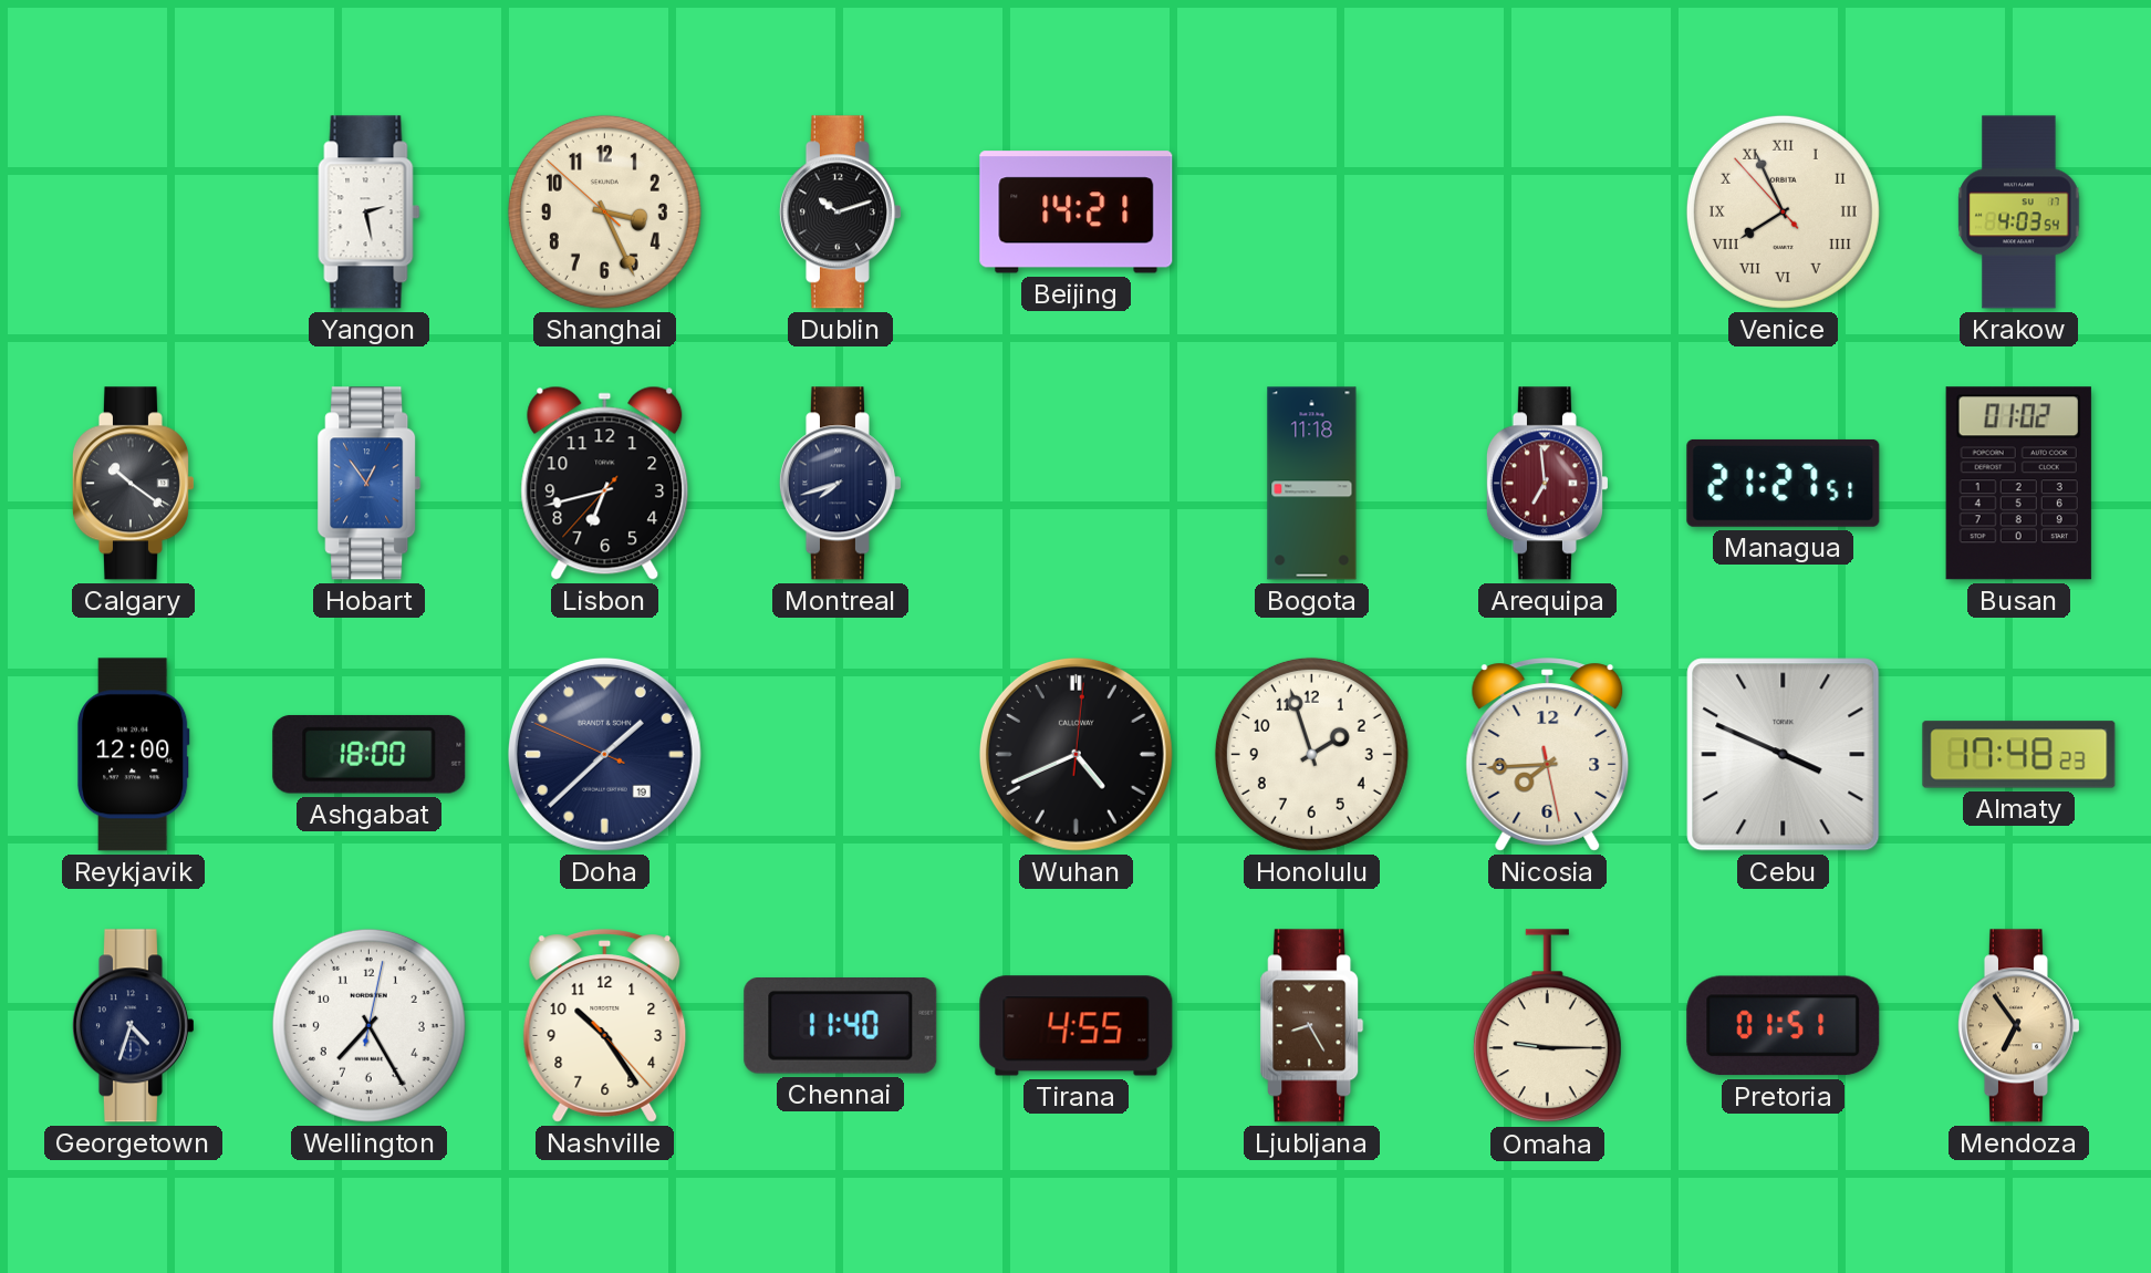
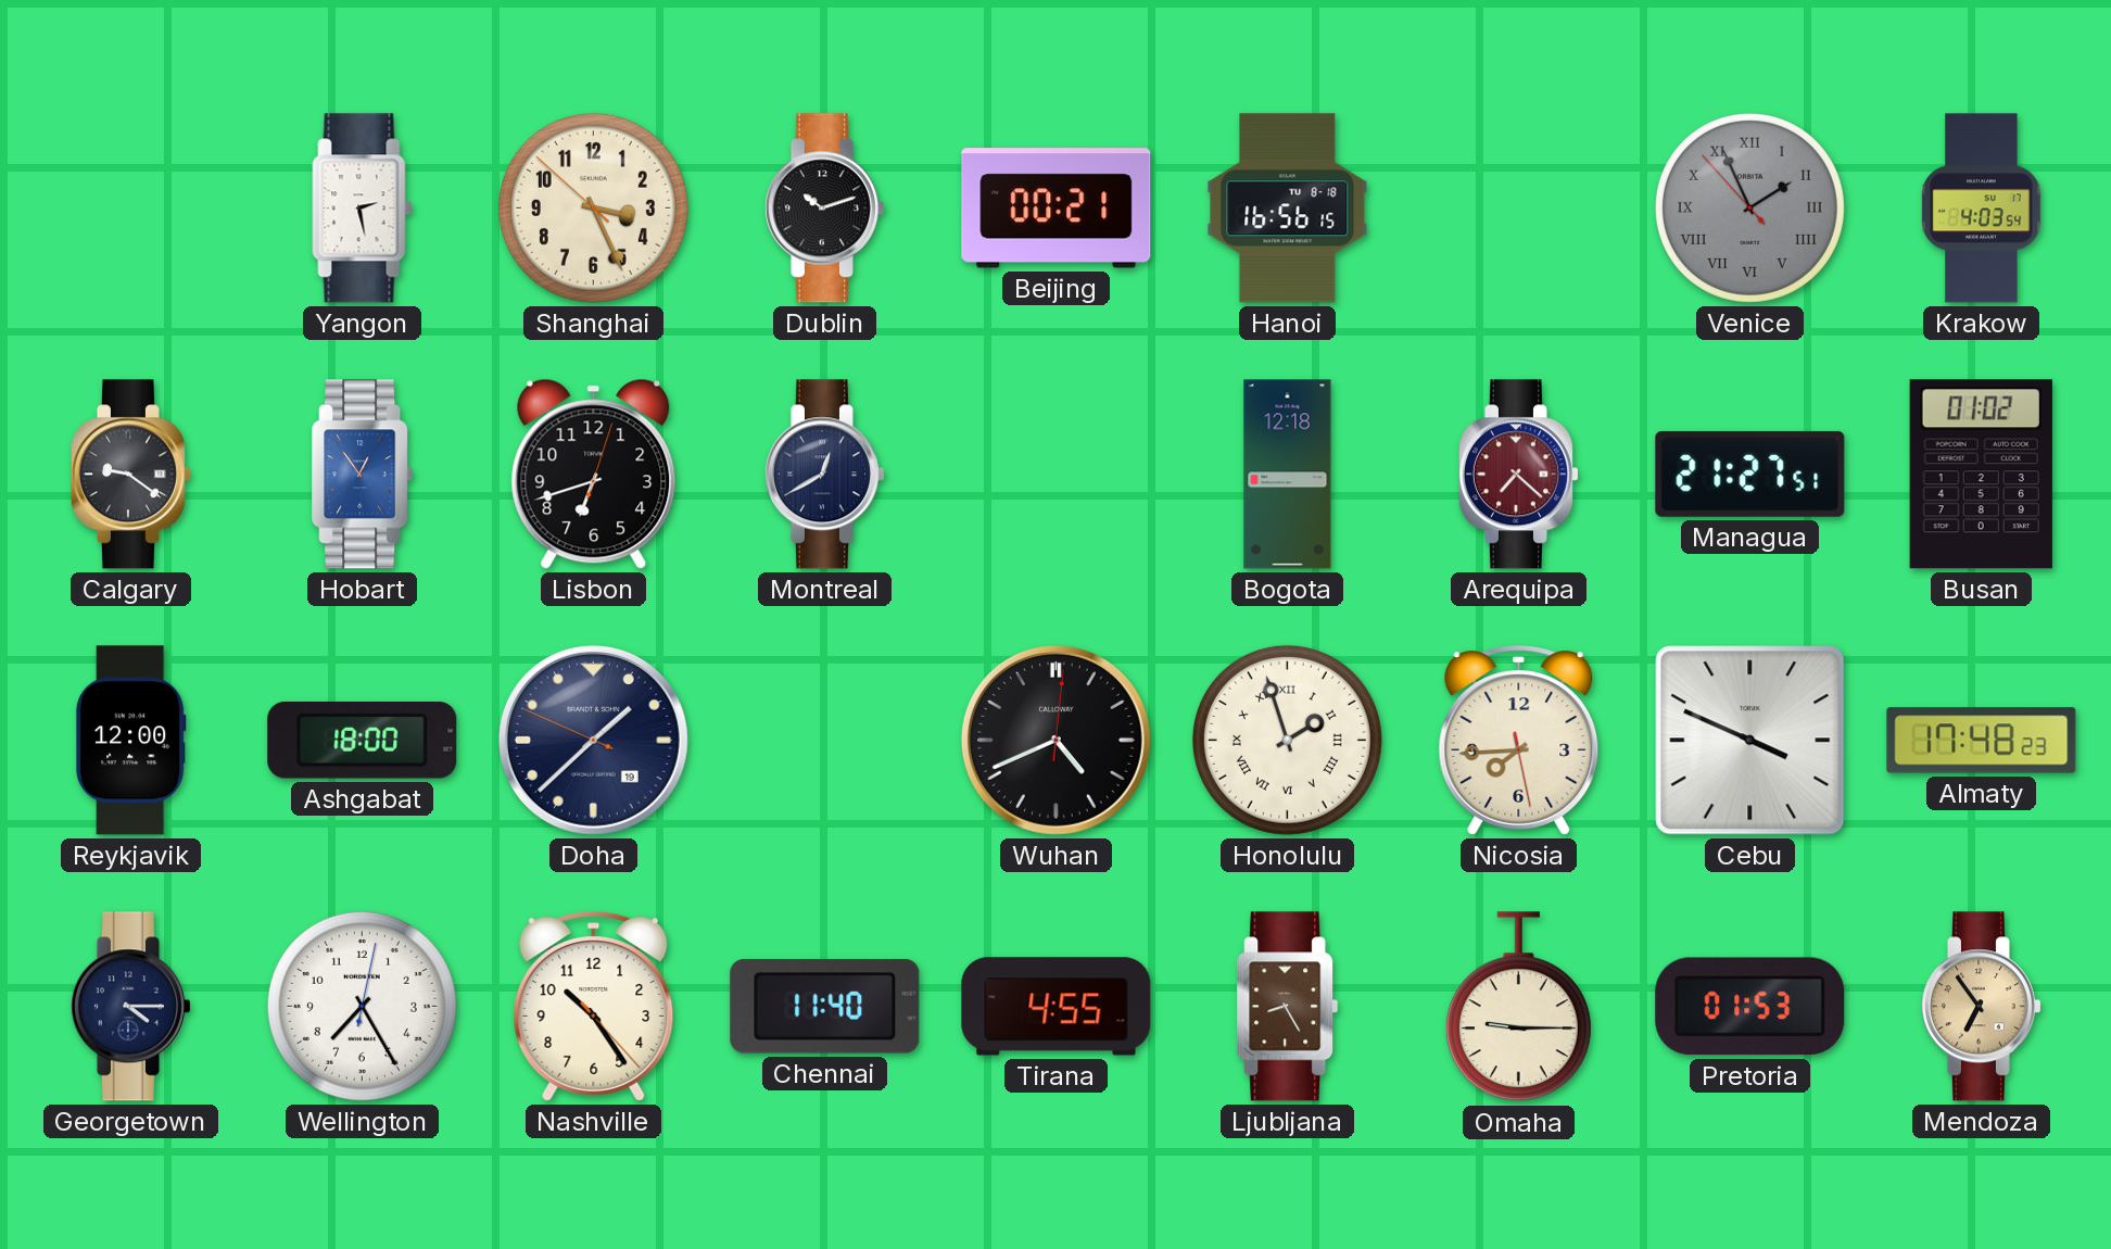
Beijing: 14:21 -> 00:21 (1057, 209)
Hanoi: none -> 16:56 (1288, 209)
Venice: 7:55 -> 1:55 (1749, 207)
Venice dial: cream -> grey (1749, 207)
Calgary: 10:21 -> 9:21 (130, 475)
Lisbon: 6:42:37 -> 6:42:03 (594, 474)
Montreal: 7:42 -> 12:40 (824, 475)
Bogota: 11:18 -> 12:18 (1288, 475)
Arequipa: 6:59 -> 7:22 (1518, 475)
Honolulu numerals: Arabic -> Roman (1287, 740)
Georgetown: 4:33 -> 4:15 (130, 1007)
Pretoria: 01:51 -> 01:53 (1750, 1007)
